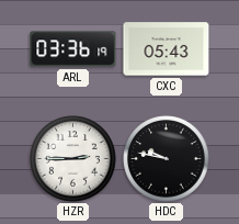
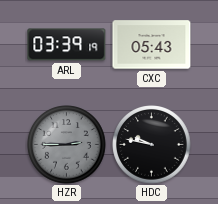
ARL: 03:36 -> 03:39 (67, 45)
HZR dial: white -> grey (67, 145)
